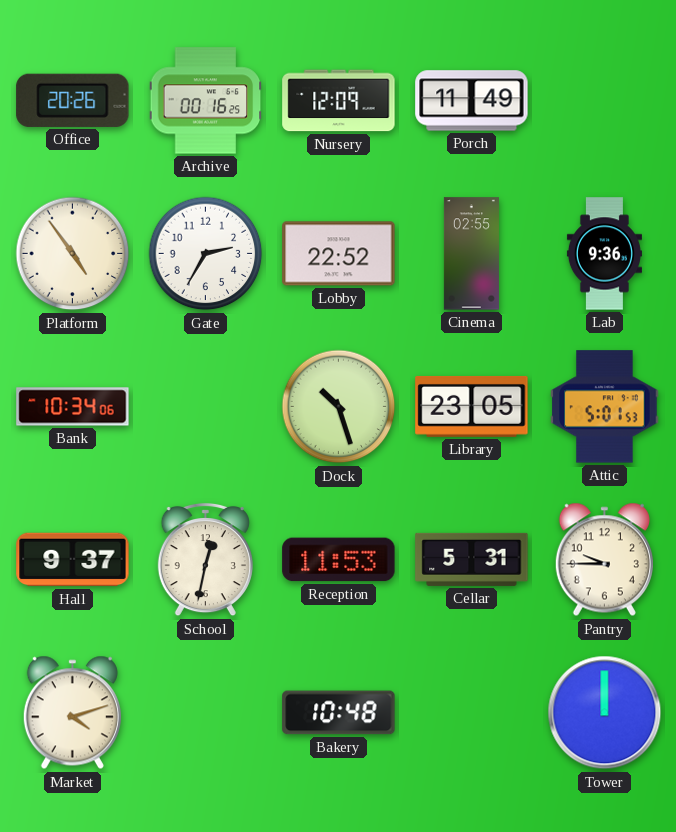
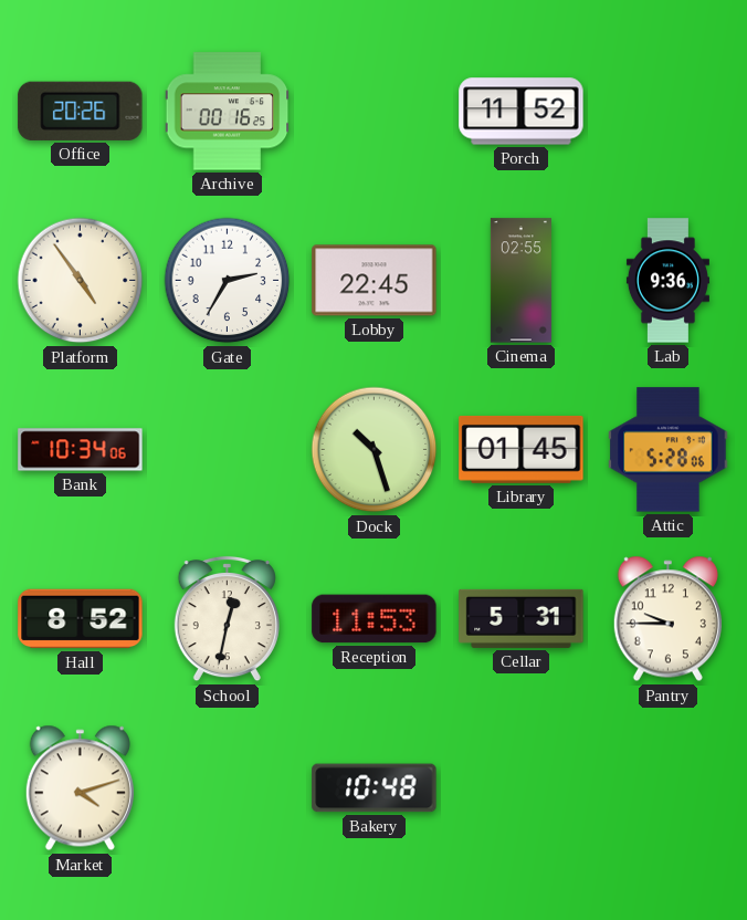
Nursery: 12:09 -> none (339, 101)
Porch: 11:49 -> 11:52 (522, 112)
Lobby: 22:52 -> 22:45 (375, 281)
Library: 23:05 -> 01:45 (522, 449)
Attic: 5:01 -> 5:28 (669, 450)
Hall: 9:37 -> 8:52 (81, 619)
Tower: 12:00 -> none (605, 713)
